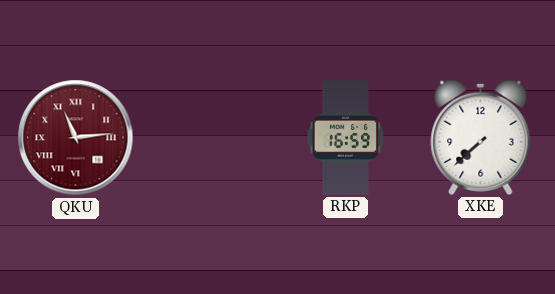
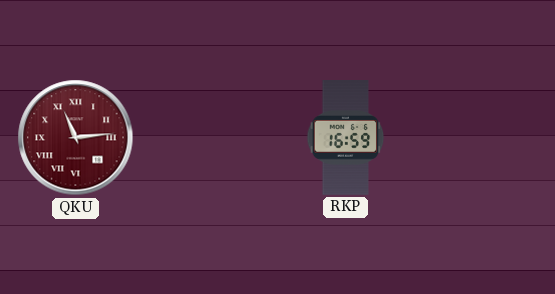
XKE: 7:38 -> none (481, 137)
